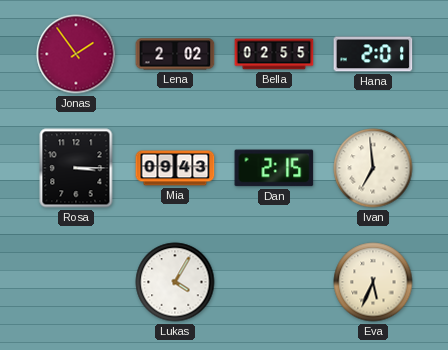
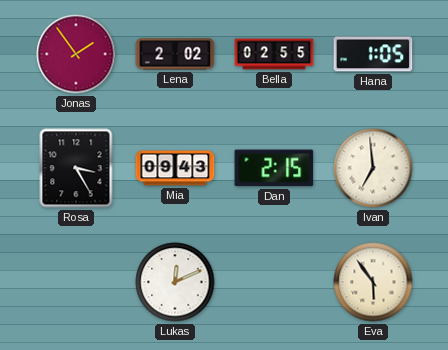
Hana: 2:01 -> 1:05 (373, 54)
Rosa: 3:15 -> 3:25 (76, 168)
Lukas: 4:05 -> 12:11 (175, 282)
Eva: 5:34 -> 5:54 (373, 282)
